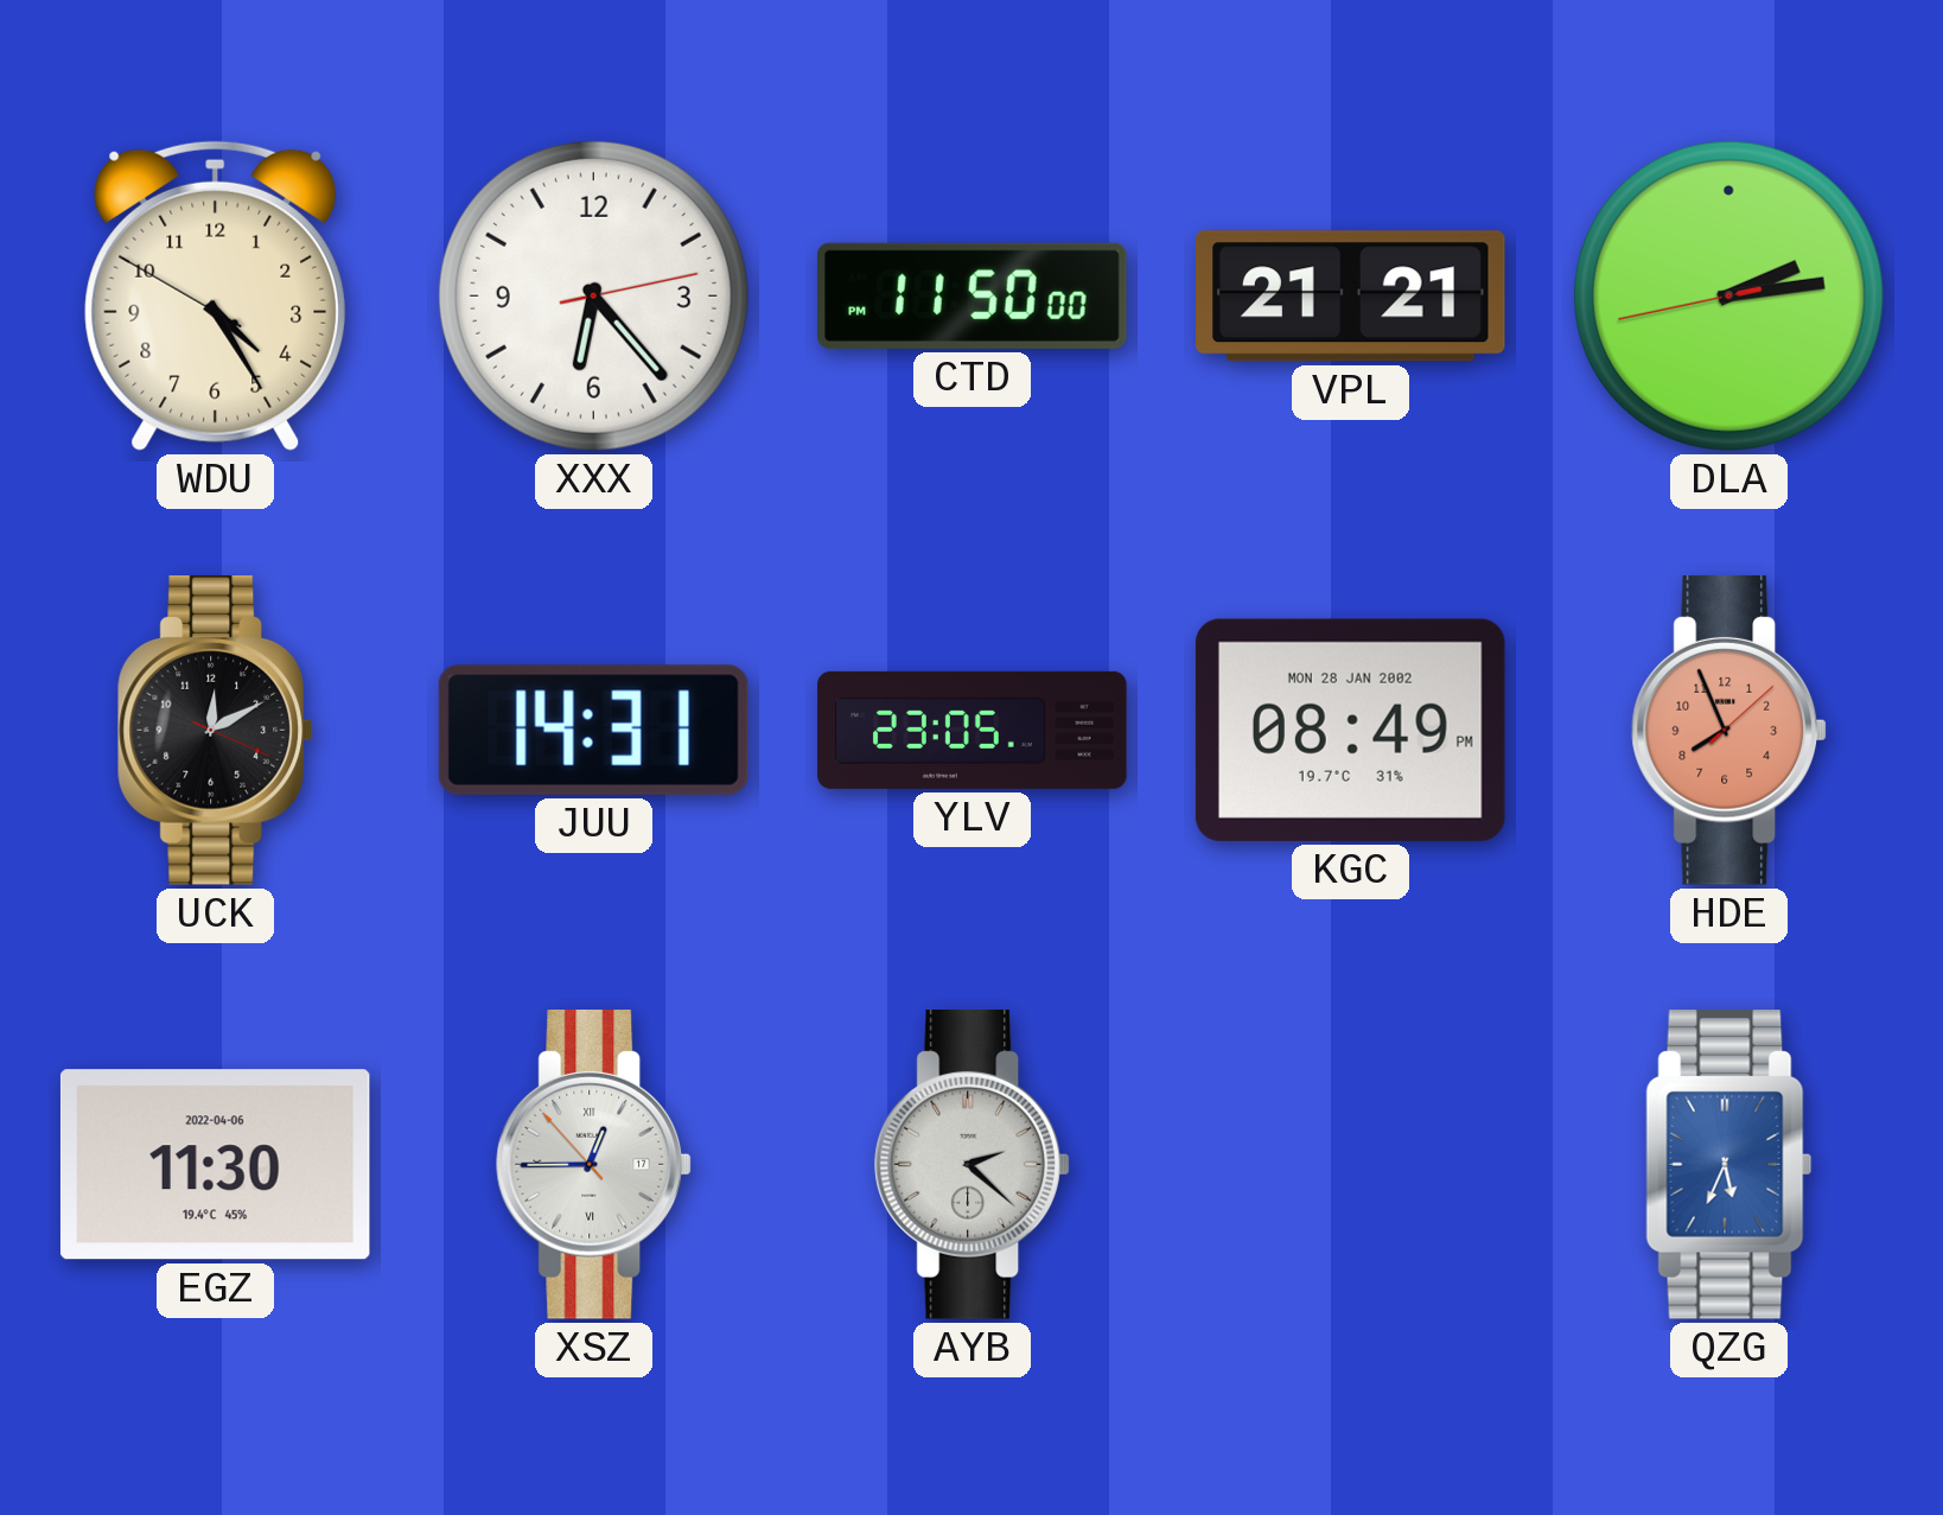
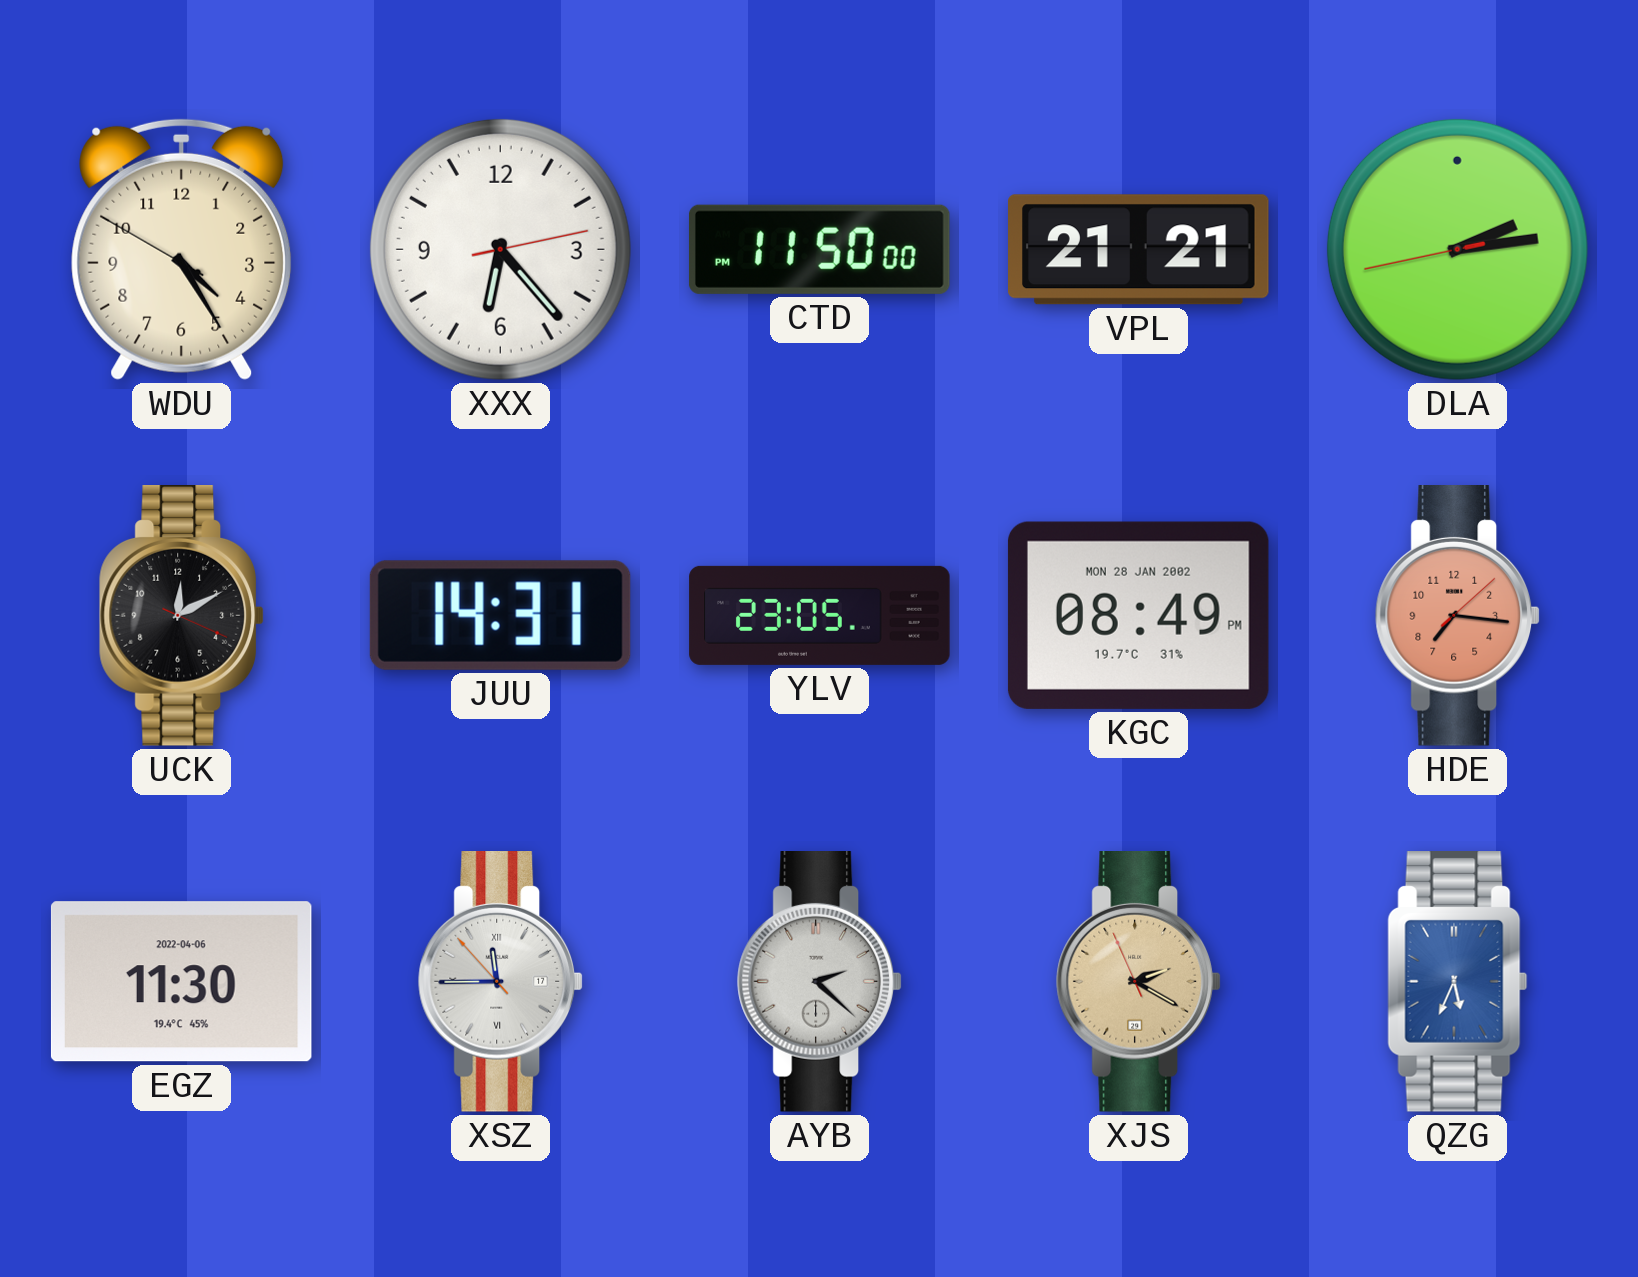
HDE: 7:56 -> 7:16 (1458, 616)
XSZ: 12:44 -> 11:44 (501, 982)
XJS: none -> 2:19 (1139, 982)
